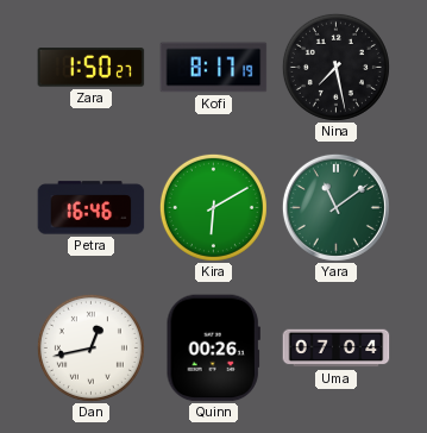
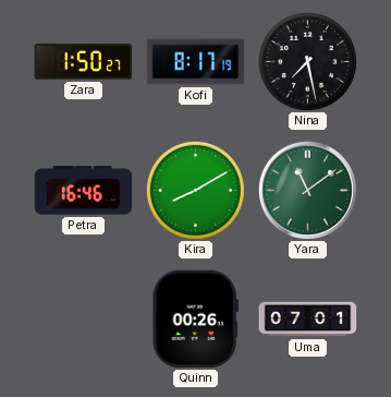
Kira: 6:10 -> 8:10 (195, 190)
Dan: 12:43 -> none (90, 347)
Uma: 07:04 -> 07:01 (308, 320)
